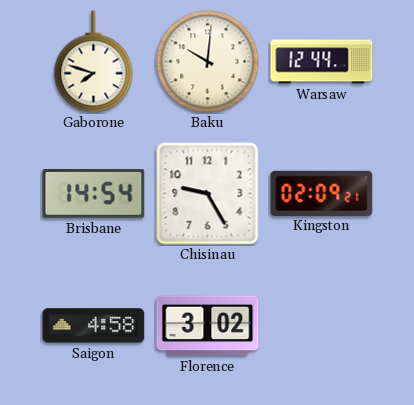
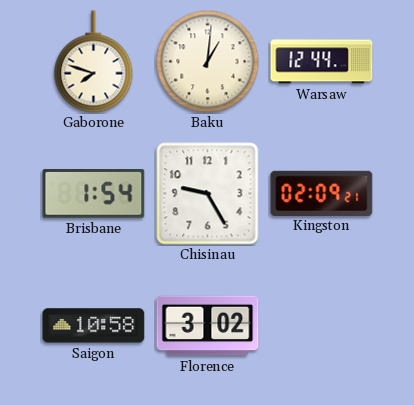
Baku: 10:01 -> 1:01 (208, 62)
Brisbane: 14:54 -> 1:54 (94, 194)
Saigon: 4:58 -> 10:58 (94, 326)
